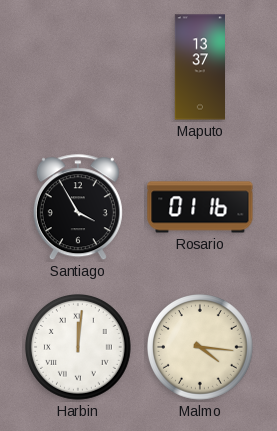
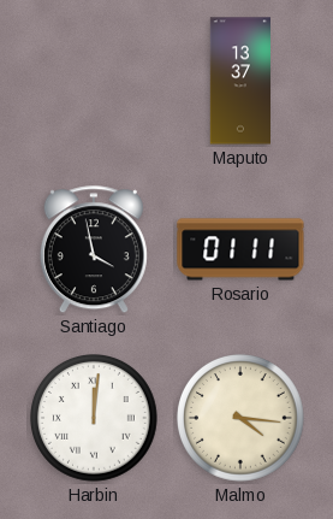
Santiago: 3:55 -> 3:58 (94, 250)
Rosario: 01:16 -> 01:11 (240, 249)
